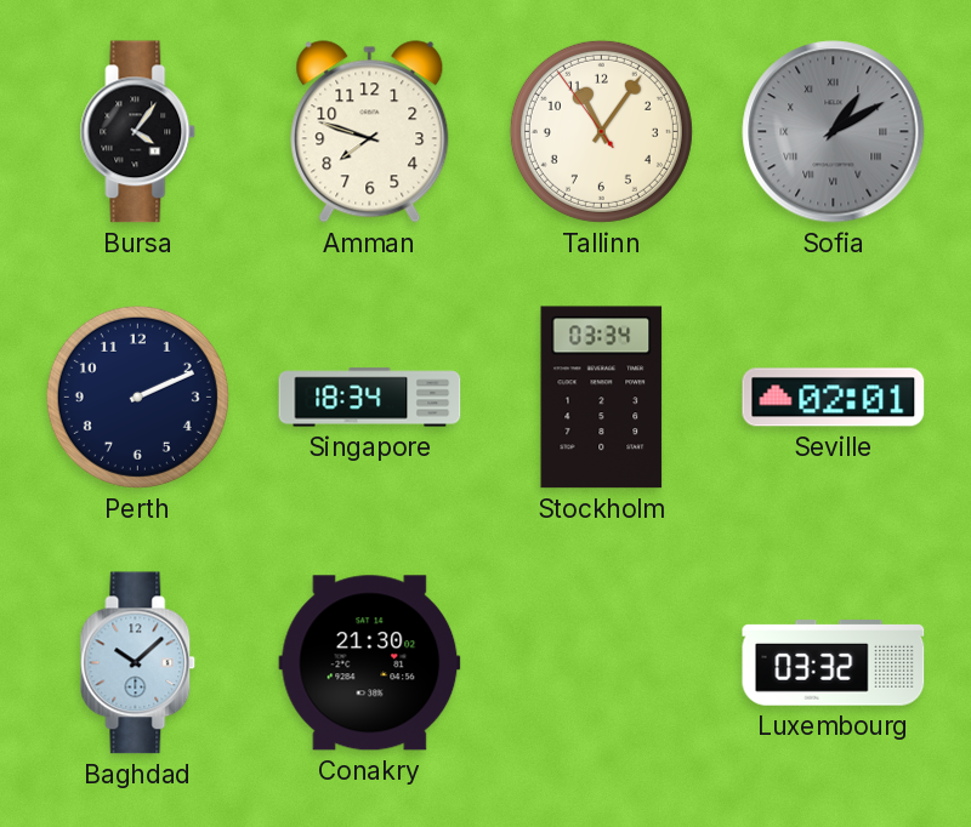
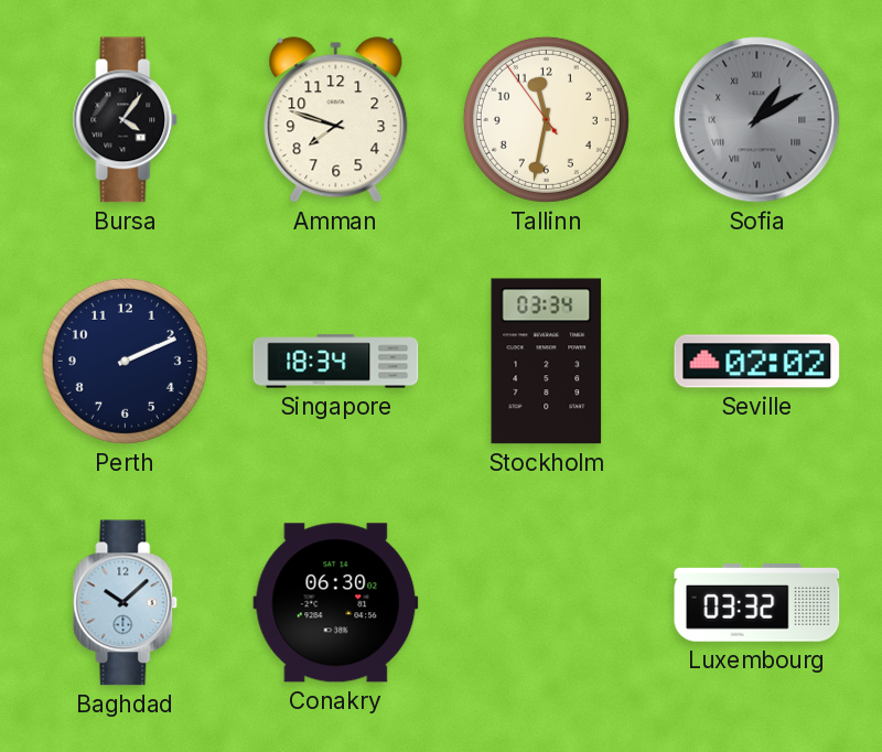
Tallinn: 11:05 -> 11:31 (546, 119)
Seville: 02:01 -> 02:02 (757, 362)
Conakry: 21:30 -> 06:30 (336, 603)
